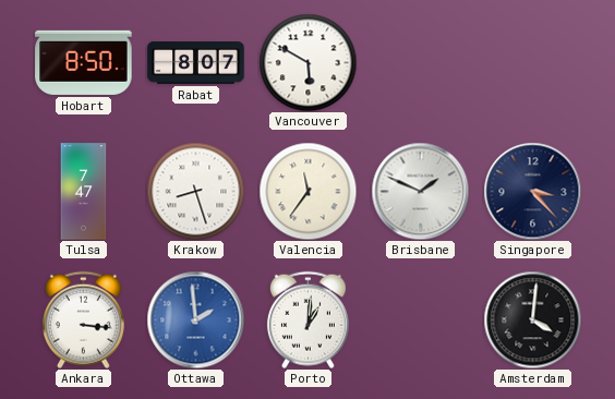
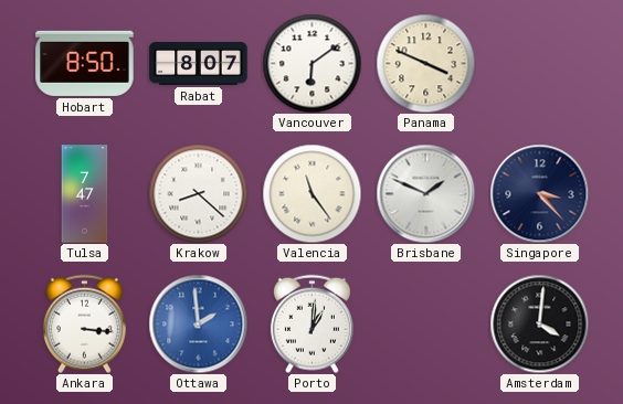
Vancouver: 5:50 -> 6:09 (311, 63)
Panama: none -> 3:49 (425, 63)
Krakow: 8:27 -> 8:22 (198, 193)
Valencia: 11:36 -> 11:24 (311, 193)
